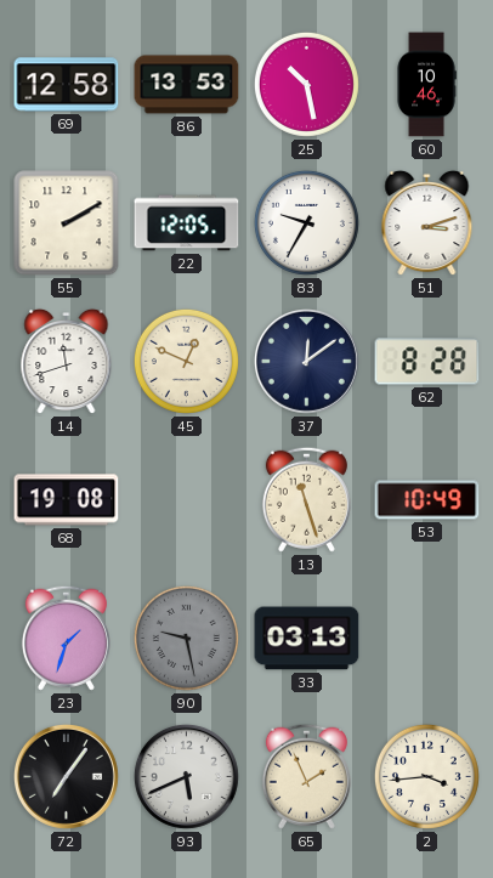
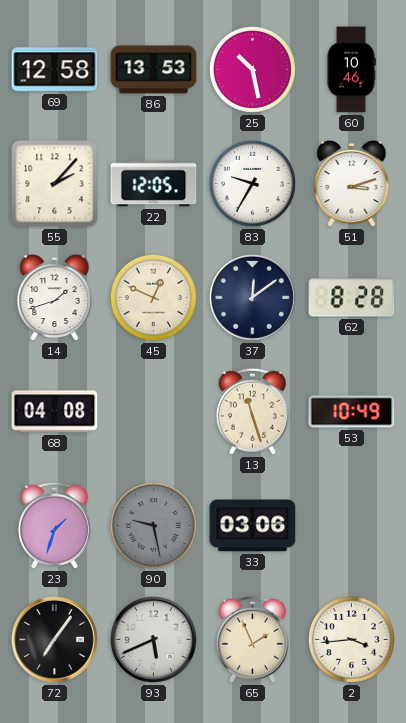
55: 2:10 -> 2:07 (55, 184)
14: 11:42 -> 1:42 (55, 298)
68: 19:08 -> 04:08 (55, 412)
33: 03:13 -> 03:06 (253, 526)
